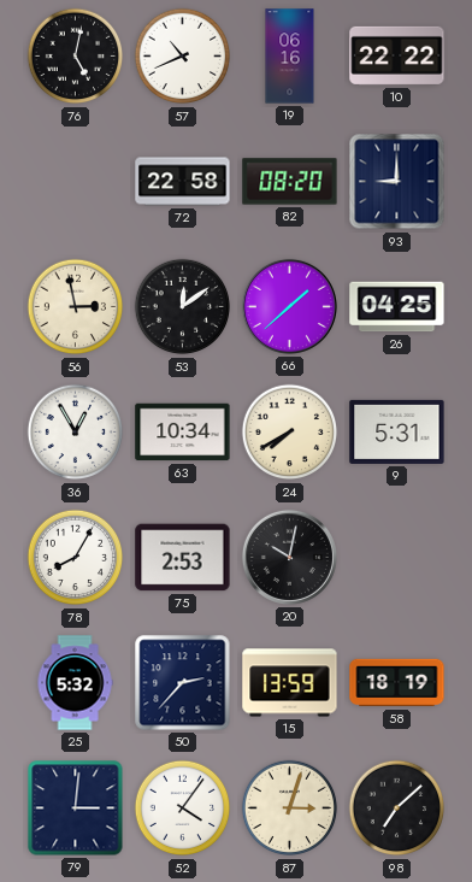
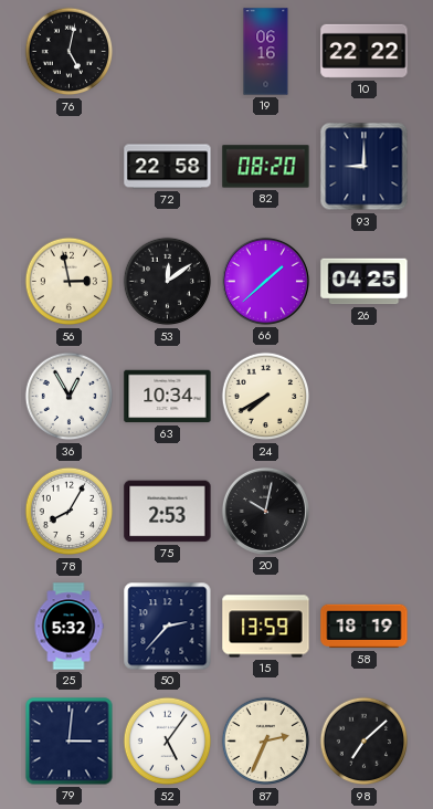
57: 10:41 -> none (183, 57)
9: 5:31 -> none (397, 431)
52: 4:06 -> 5:06 (168, 742)
87: 3:03 -> 2:34 (266, 742)
